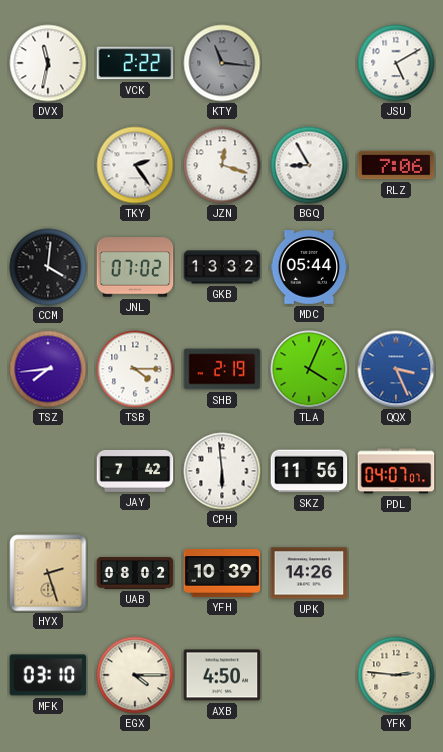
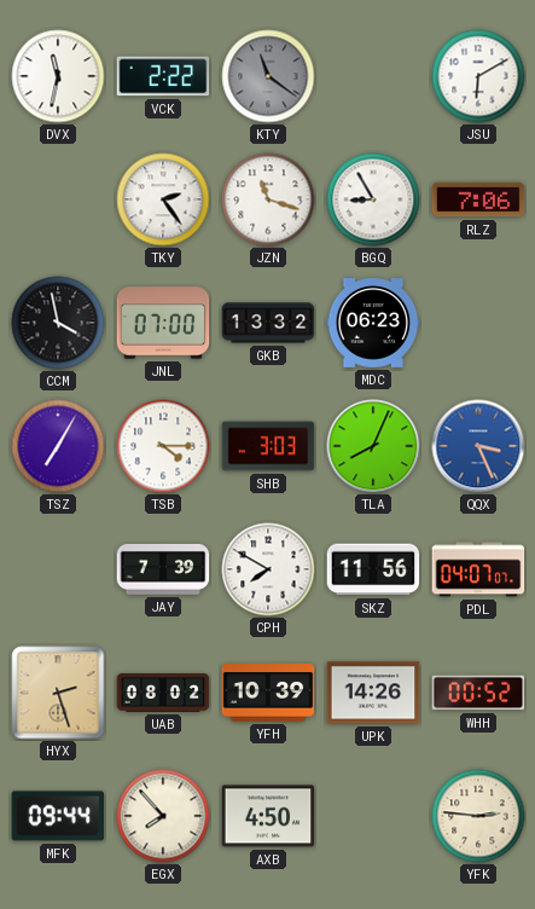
KTY: 11:16 -> 11:21 (268, 76)
JSU: 5:10 -> 6:10 (478, 76)
JZN: 12:18 -> 11:18 (268, 199)
CCM: 4:01 -> 3:58 (58, 323)
JNL: 07:02 -> 07:00 (163, 323)
MDC: 05:44 -> 06:23 (373, 323)
TSZ: 7:44 -> 7:05 (58, 446)
SHB: 2:19 -> 3:03 (268, 446)
TLA: 4:04 -> 8:04 (373, 446)
JAY: 7:42 -> 7:39 (163, 569)
CPH: 5:59 -> 7:50 (268, 569)
WHH: none -> 00:52 (478, 693)
MFK: 03:10 -> 09:44 (58, 816)
EGX: 4:15 -> 7:53 (163, 816)
